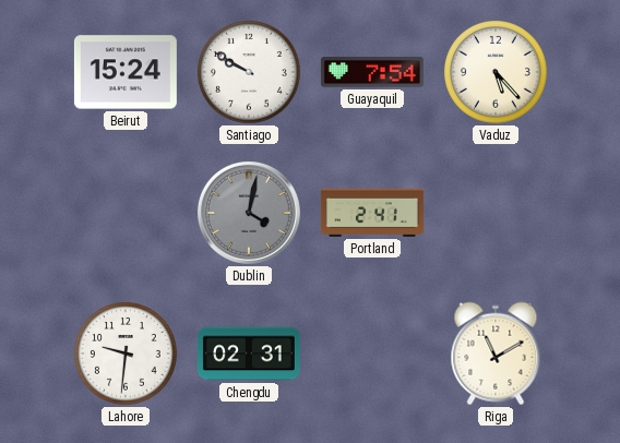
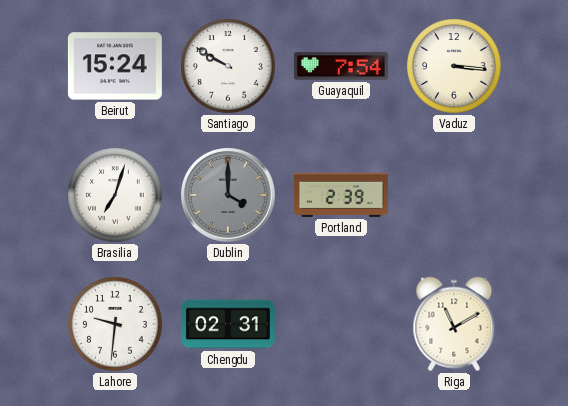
Vaduz: 5:23 -> 3:16 (454, 66)
Brasilia: none -> 7:03 (115, 195)
Dublin: 4:02 -> 4:00 (228, 195)
Portland: 2:41 -> 2:39 (341, 195)
